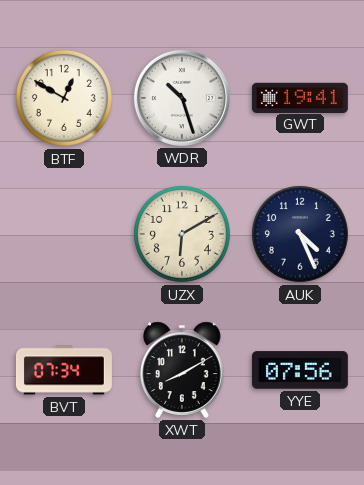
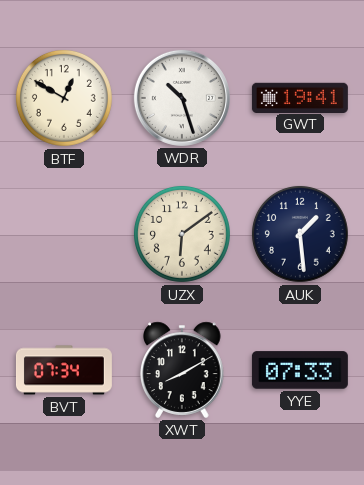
UZX: 6:10 -> 6:09 (182, 234)
AUK: 4:26 -> 1:29 (300, 234)
YYE: 07:56 -> 07:33 (300, 370)
